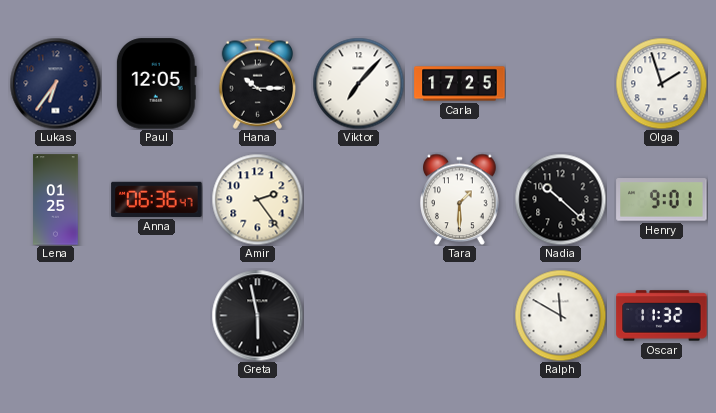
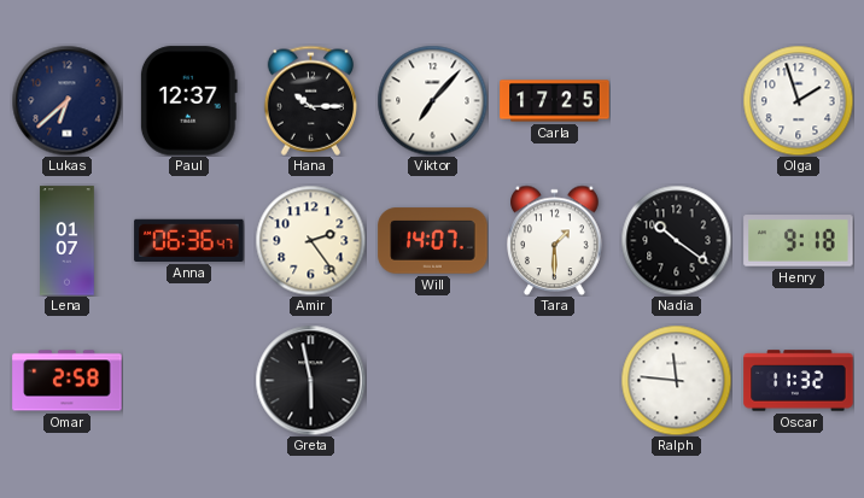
Lukas: 6:36 -> 6:38 (66, 100)
Paul: 12:05 -> 12:37 (188, 101)
Lena: 01:25 -> 01:07 (68, 241)
Will: none -> 14:07 (433, 241)
Nadia: 10:22 -> 10:21 (676, 240)
Henry: 9:01 -> 9:18 (799, 241)
Omar: none -> 2:58 (68, 381)
Ralph: 11:50 -> 11:46 (676, 380)
